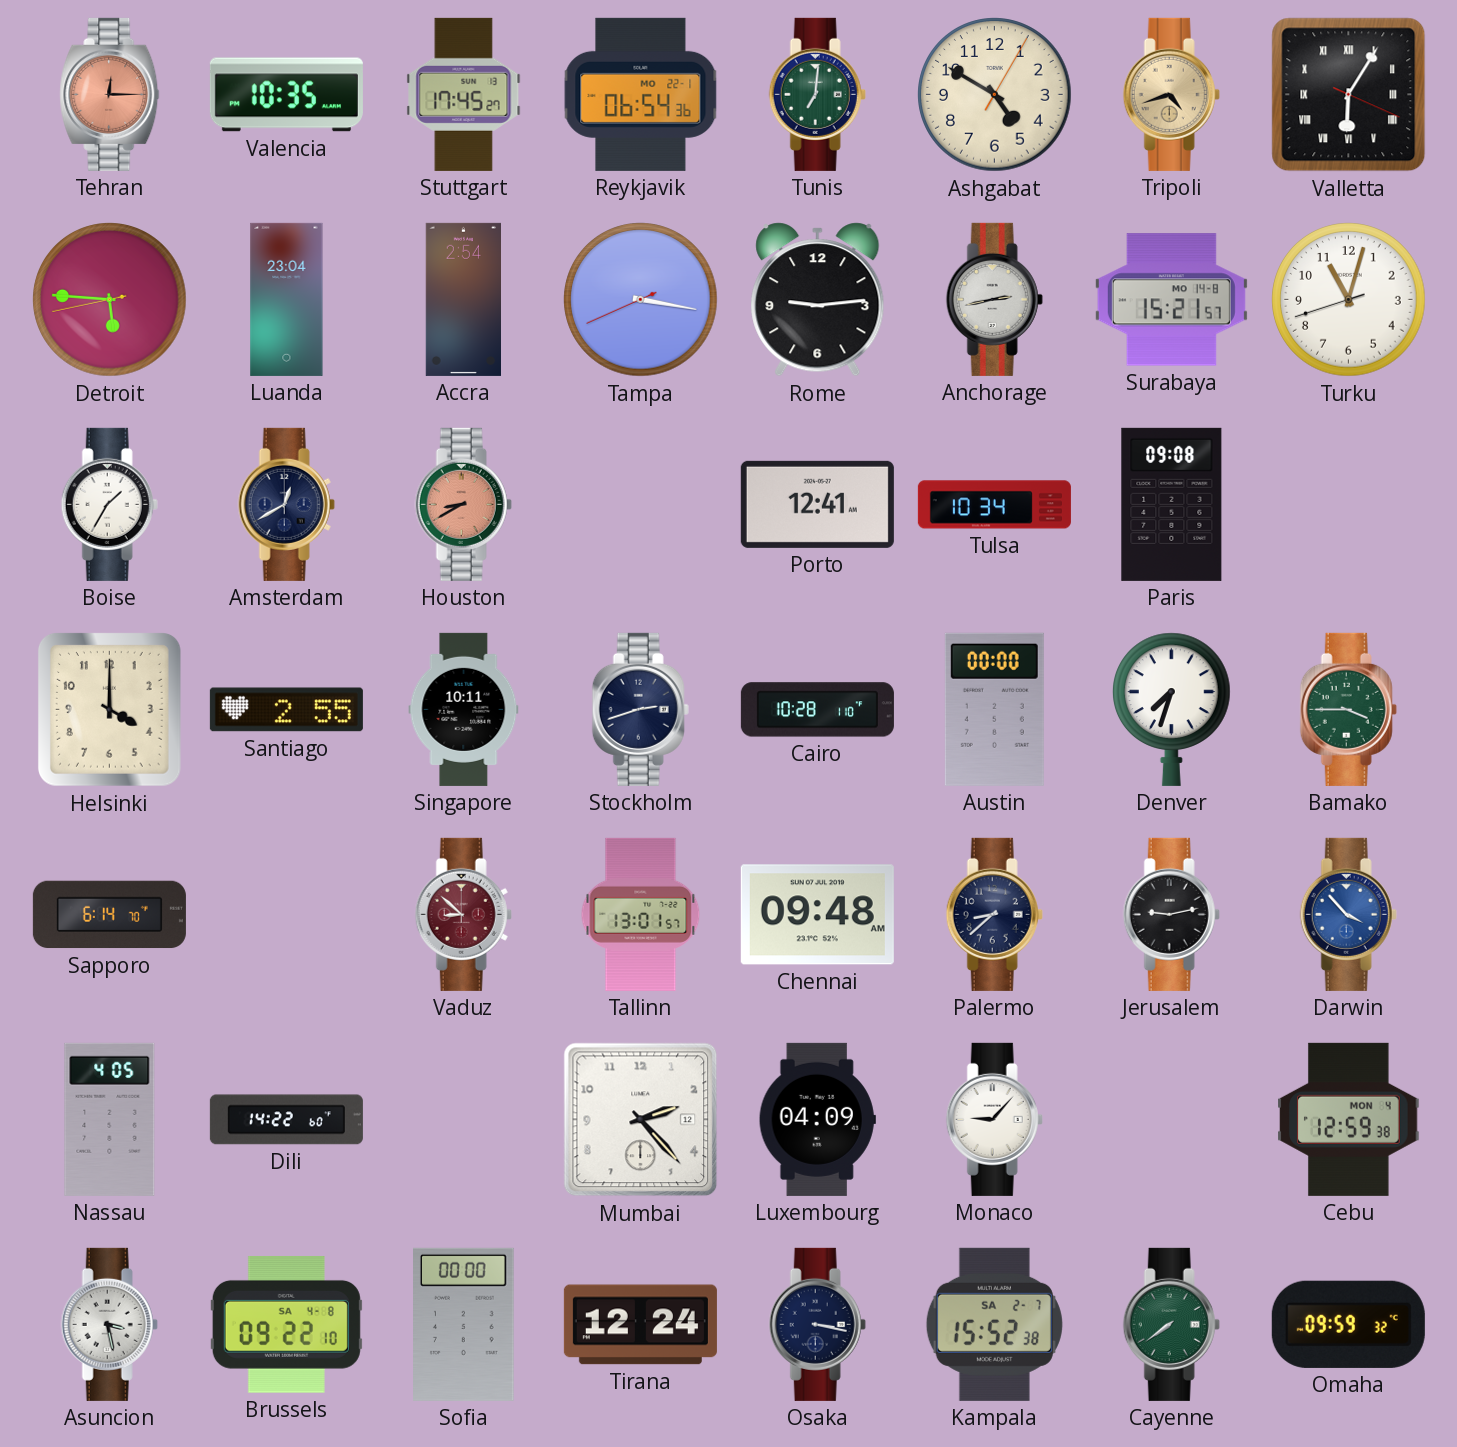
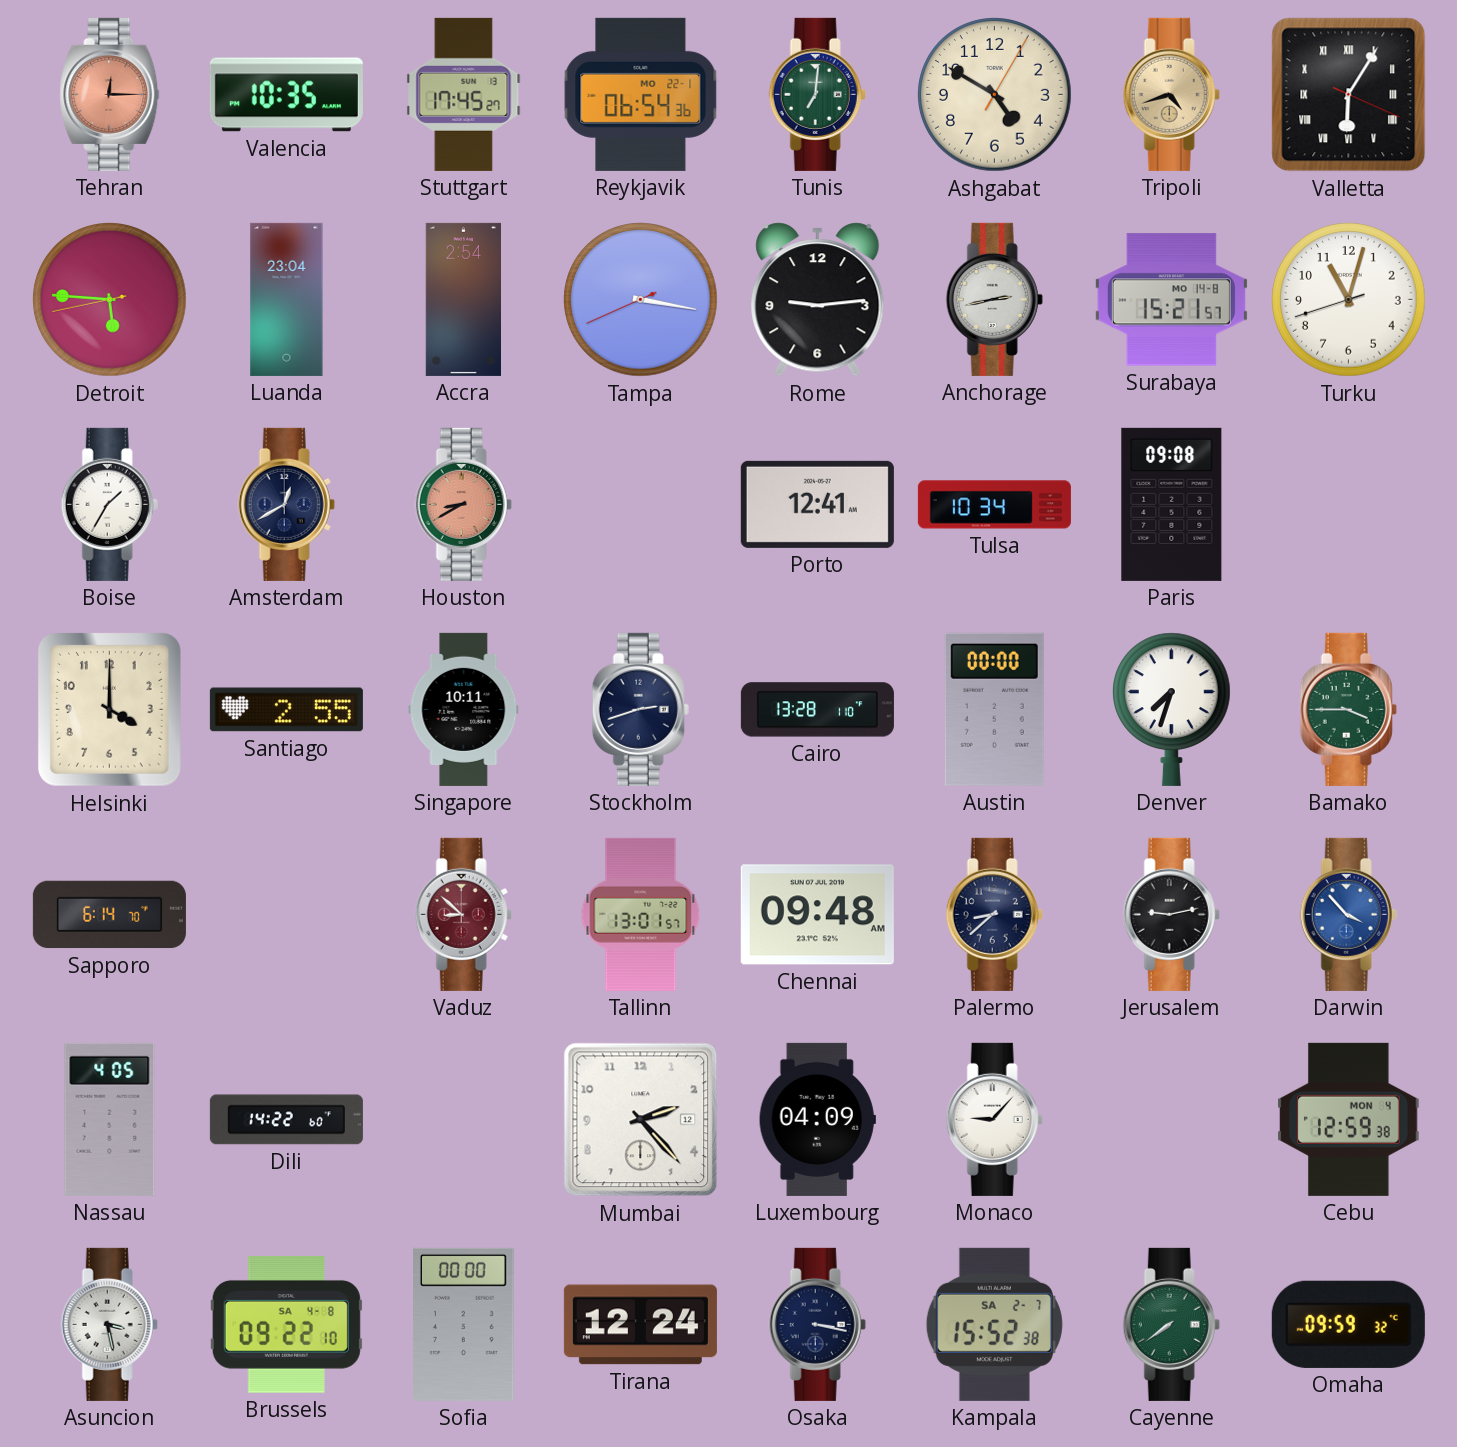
Cairo: 10:28 -> 13:28 (817, 710)
